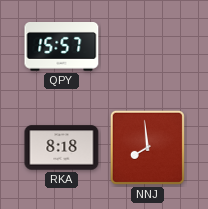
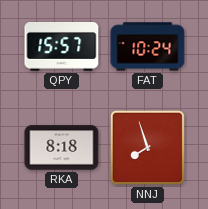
FAT: none -> 10:24 (148, 47)
NNJ: 7:59 -> 7:57 (147, 147)
